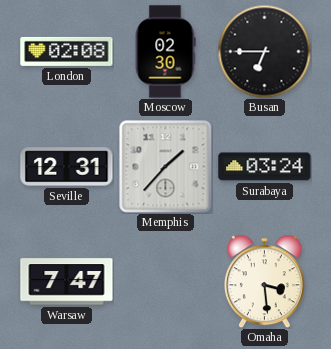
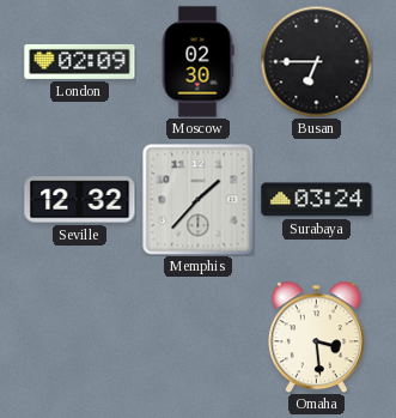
London: 02:08 -> 02:09 (80, 61)
Seville: 12:31 -> 12:32 (80, 200)
Warsaw: 7:47 -> none (67, 282)
